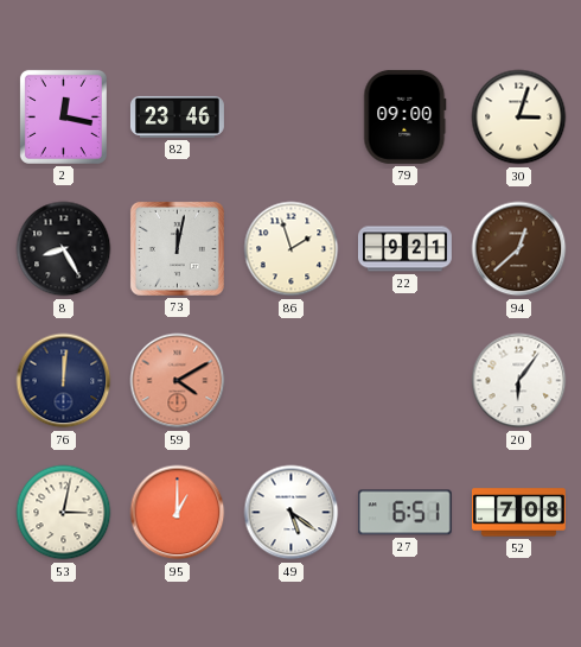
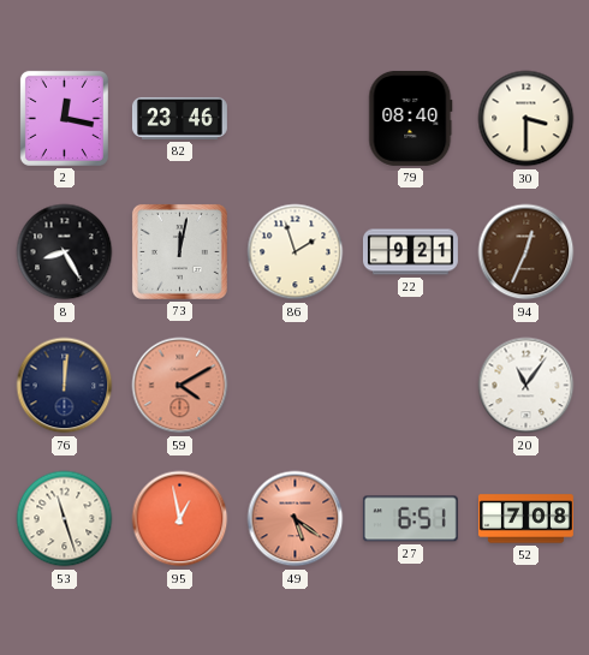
79: 09:00 -> 08:40 (411, 118)
30: 3:03 -> 3:30 (526, 119)
94: 12:38 -> 12:34 (526, 252)
20: 6:06 -> 11:06 (526, 386)
53: 3:02 -> 11:27 (65, 519)
95: 1:00 -> 12:58 (180, 519)
49 dial: white -> salmon (296, 519)
